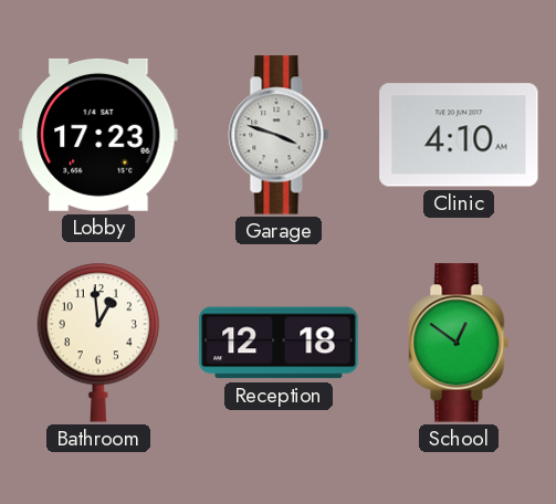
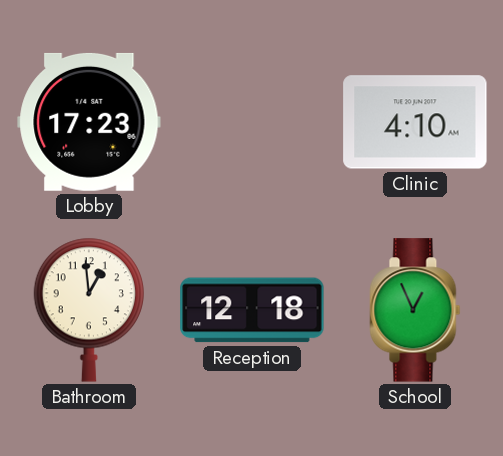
Garage: 3:48 -> none (279, 135)
School: 12:51 -> 12:56 (415, 310)
